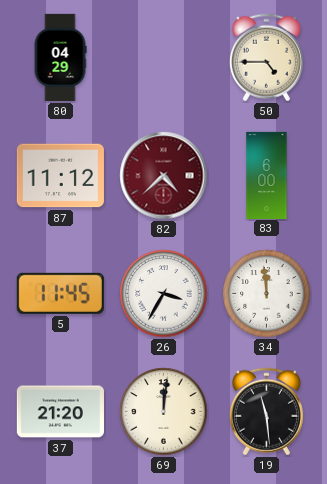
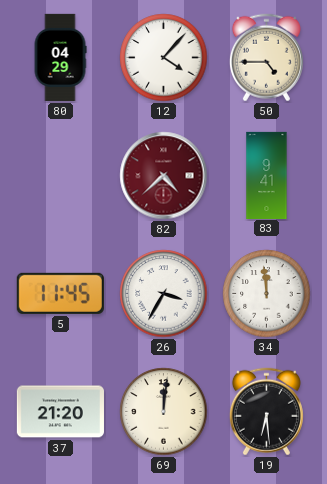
12: none -> 4:07 (164, 58)
87: 11:12 -> none (60, 176)
83: 6:00 -> 9:41 (267, 175)
19: 11:29 -> 6:29 (266, 412)
